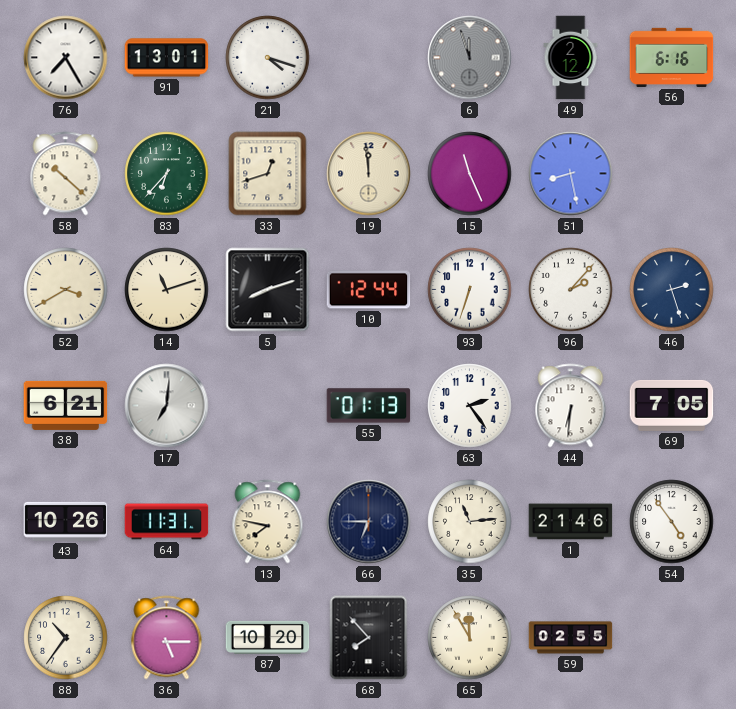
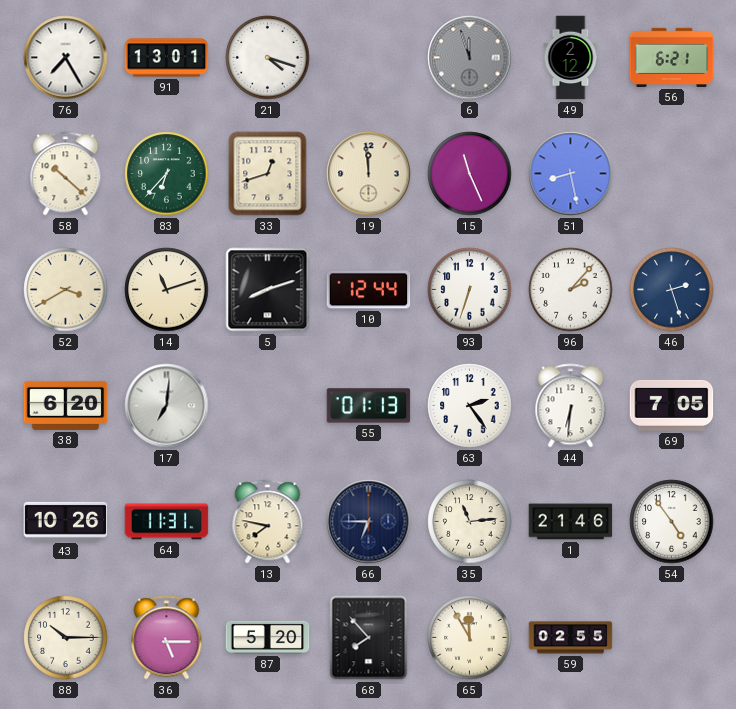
56: 6:16 -> 6:21 (672, 57)
38: 6:21 -> 6:20 (66, 405)
88: 10:36 -> 10:15 (66, 638)
87: 10:20 -> 5:20 (268, 637)
